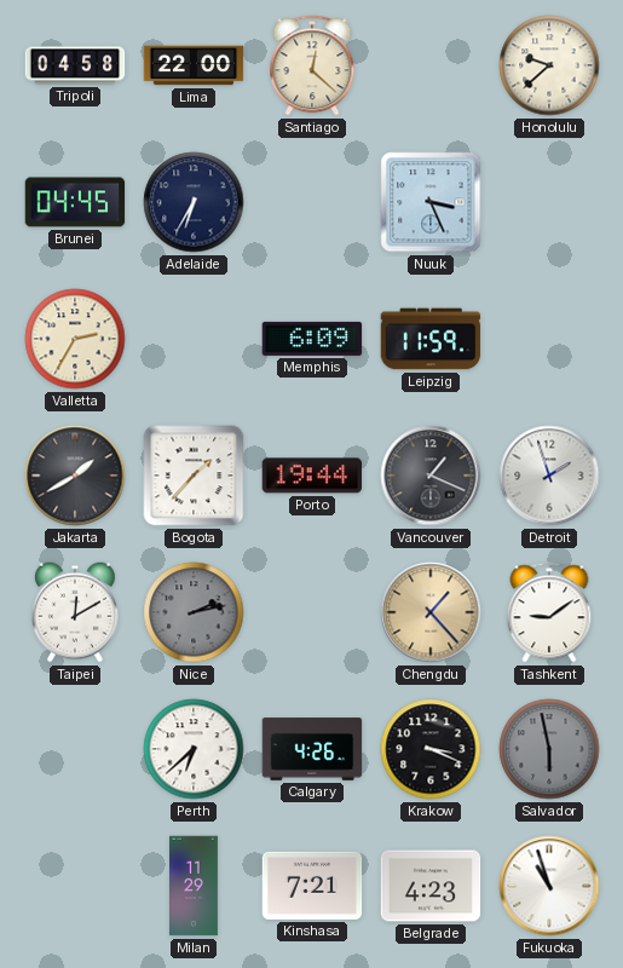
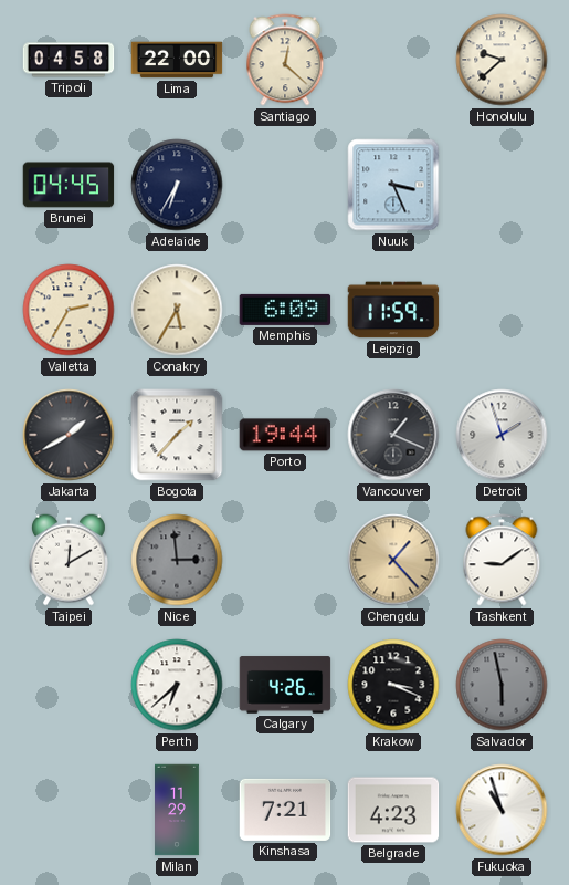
Conakry: none -> 5:35 (177, 310)
Nice: 2:13 -> 2:59 (177, 560)
